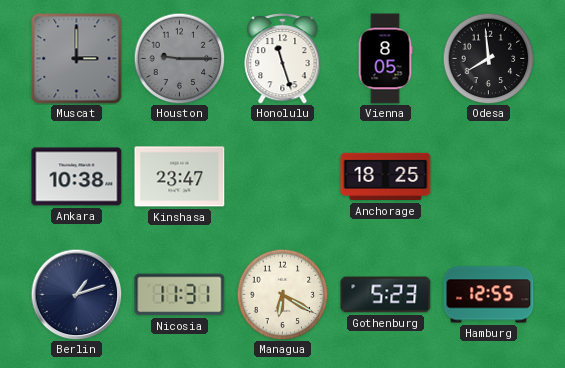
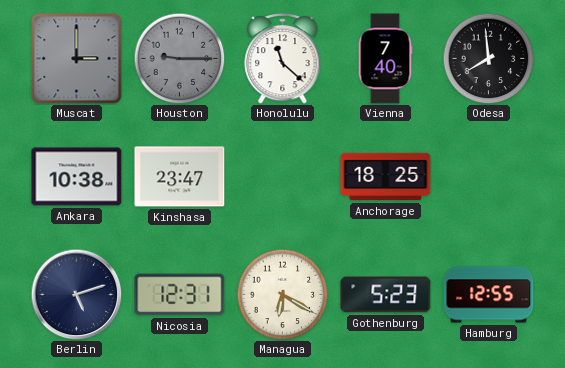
Honolulu: 11:27 -> 11:22 (283, 59)
Vienna: 8:05 -> 7:40 (385, 59)
Berlin: 1:12 -> 5:12 (76, 294)
Nicosia: 11:31 -> 12:31 (180, 295)
